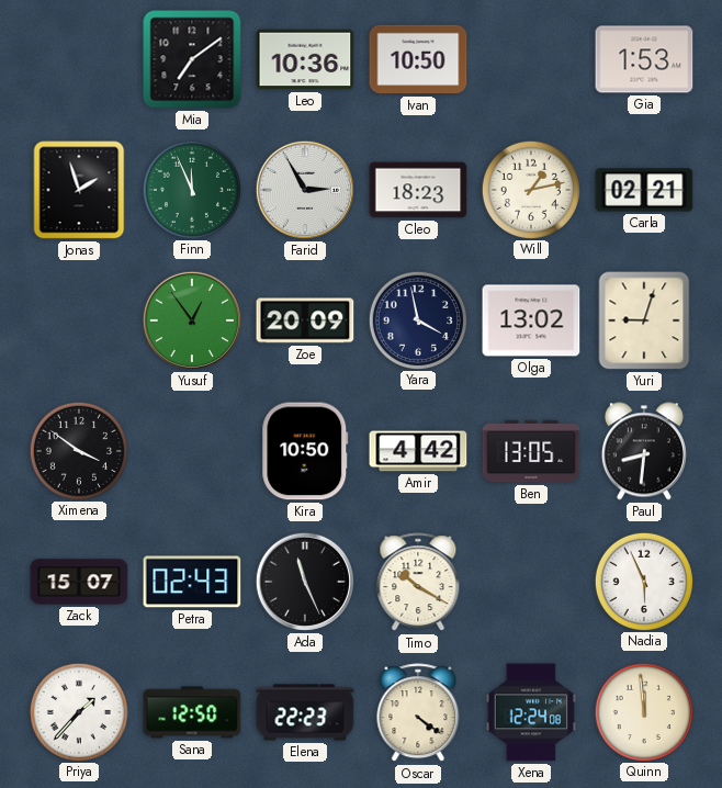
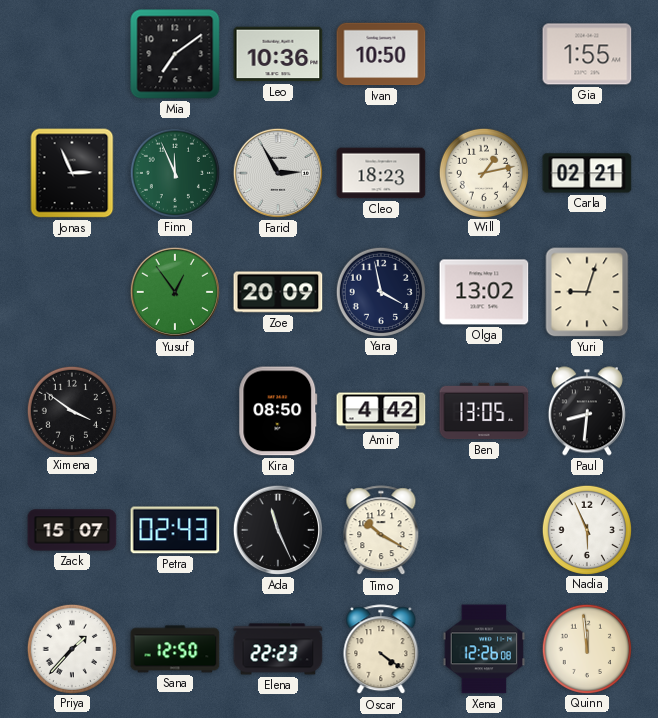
Gia: 1:53 -> 1:55 (587, 54)
Jonas: 1:57 -> 2:56 (72, 173)
Kira: 10:50 -> 08:50 (278, 411)
Xena: 12:24 -> 12:26 (484, 649)
